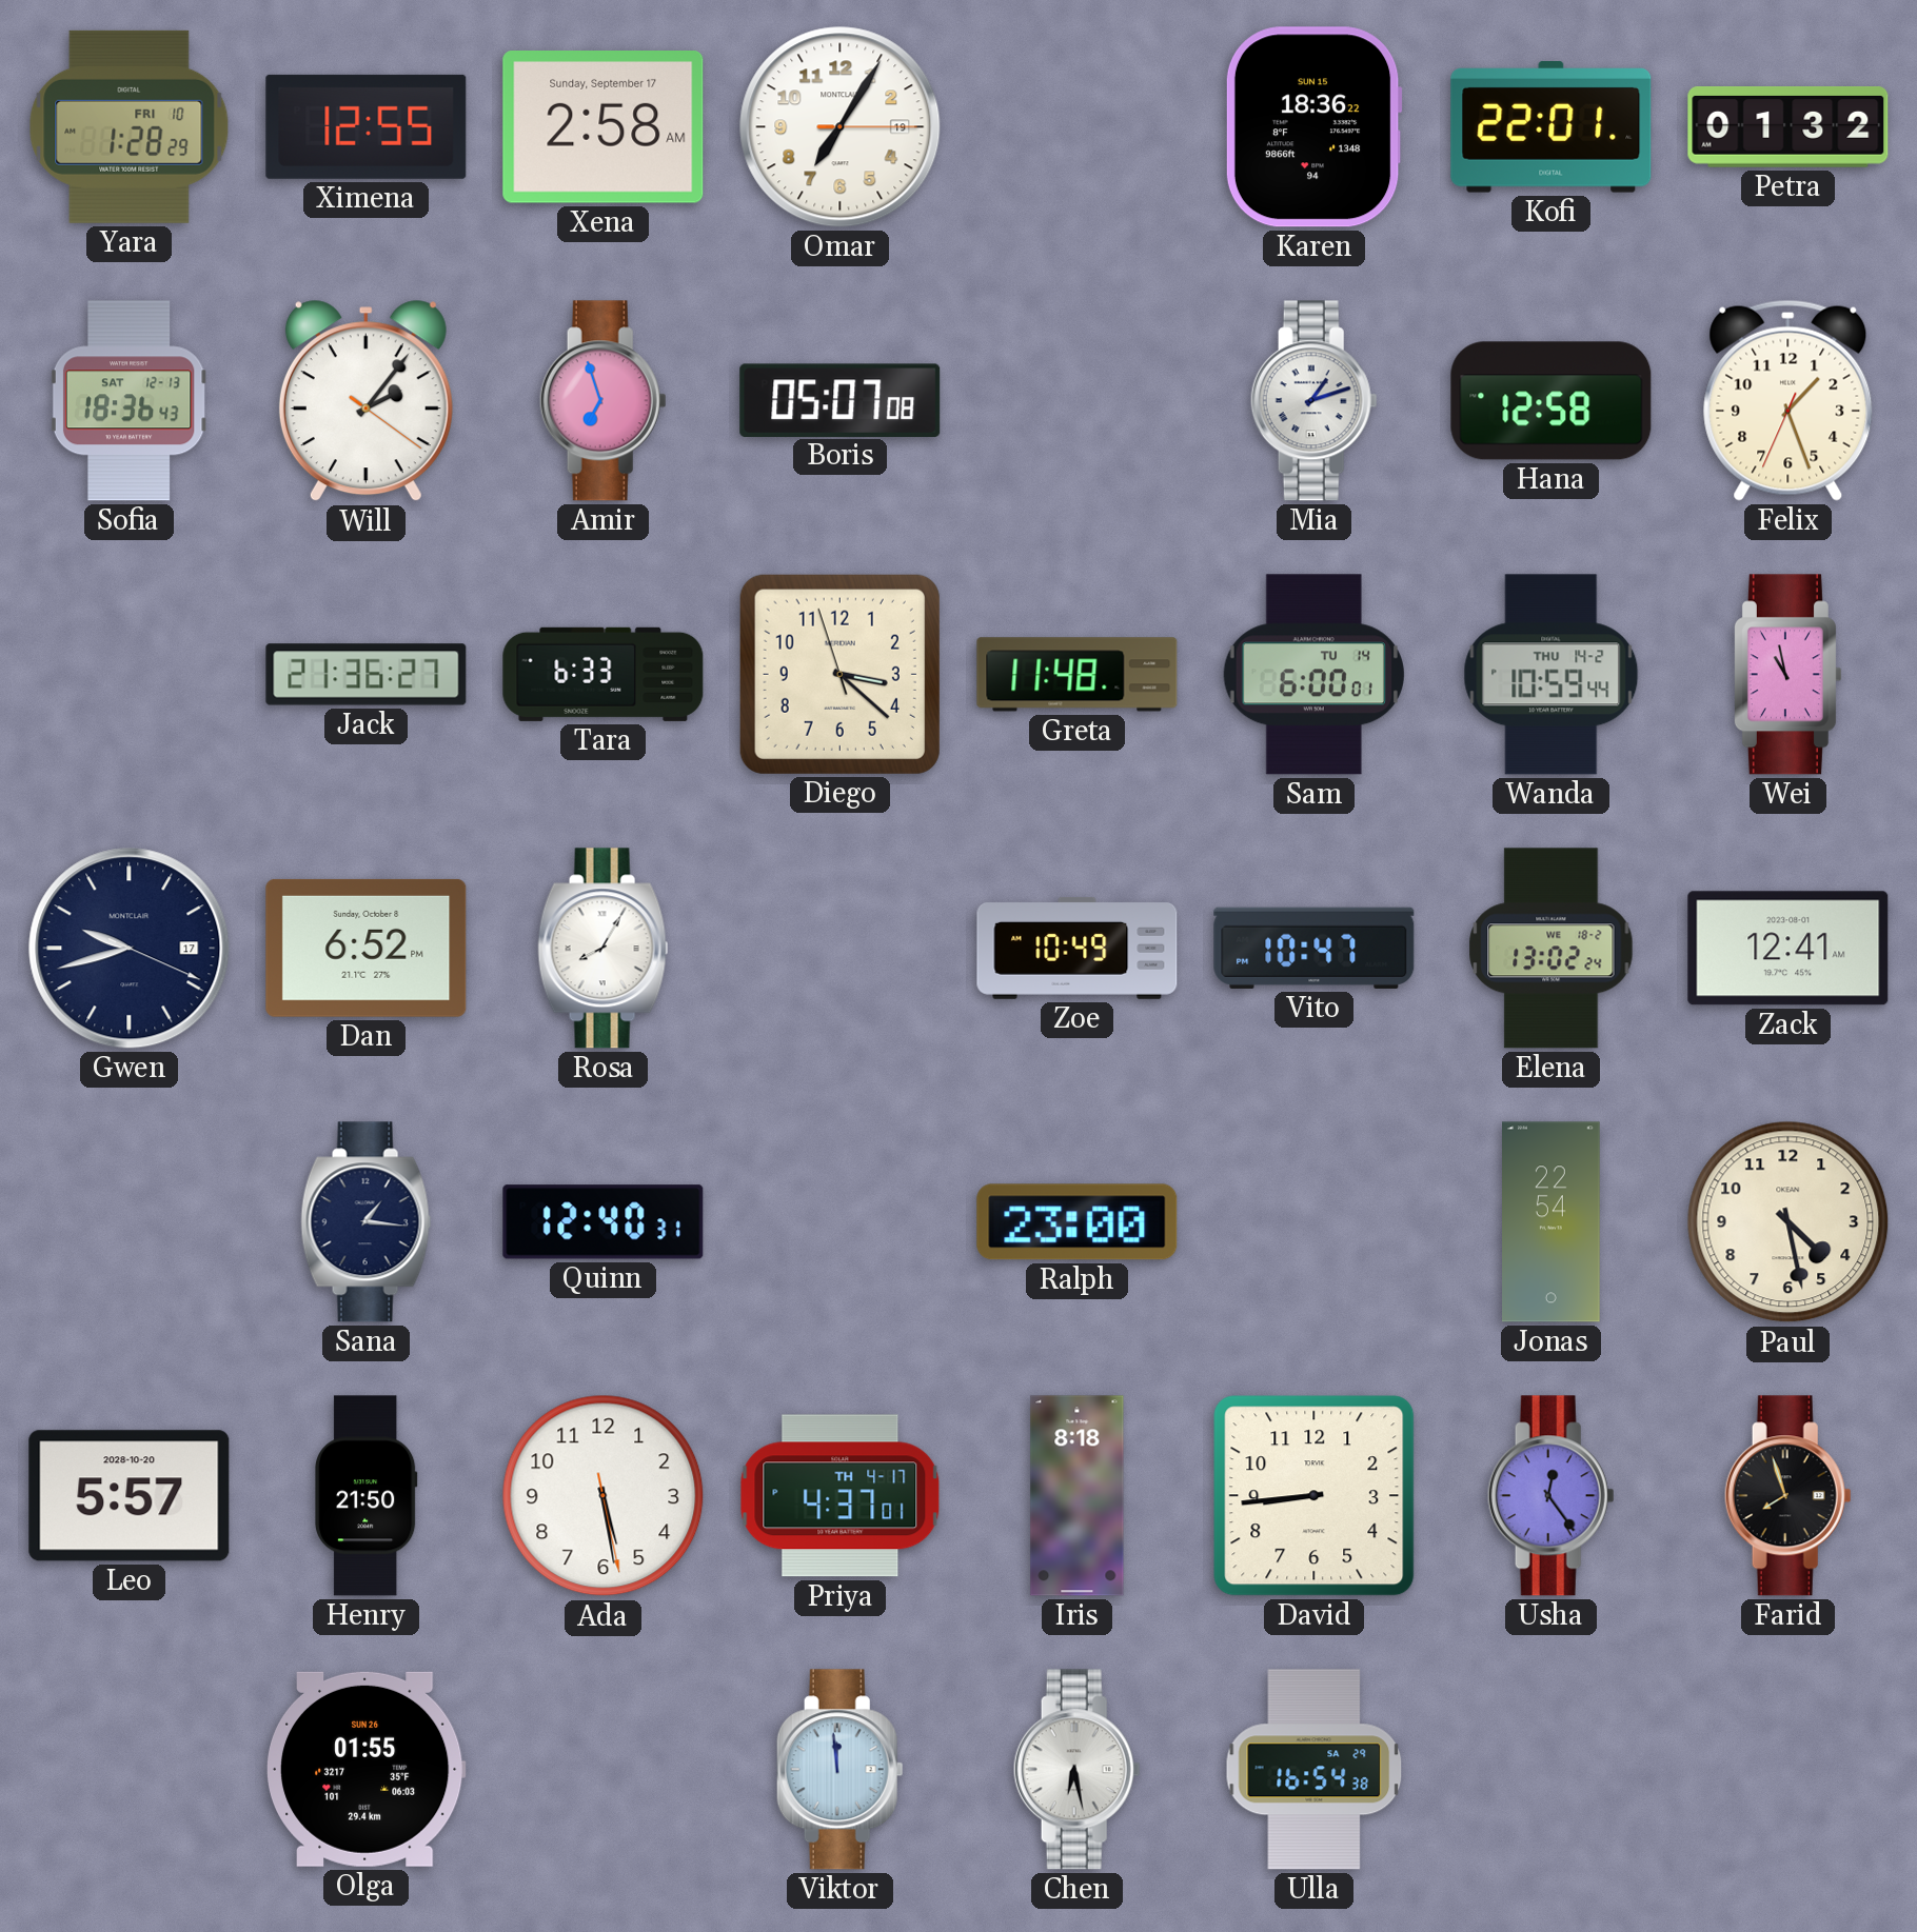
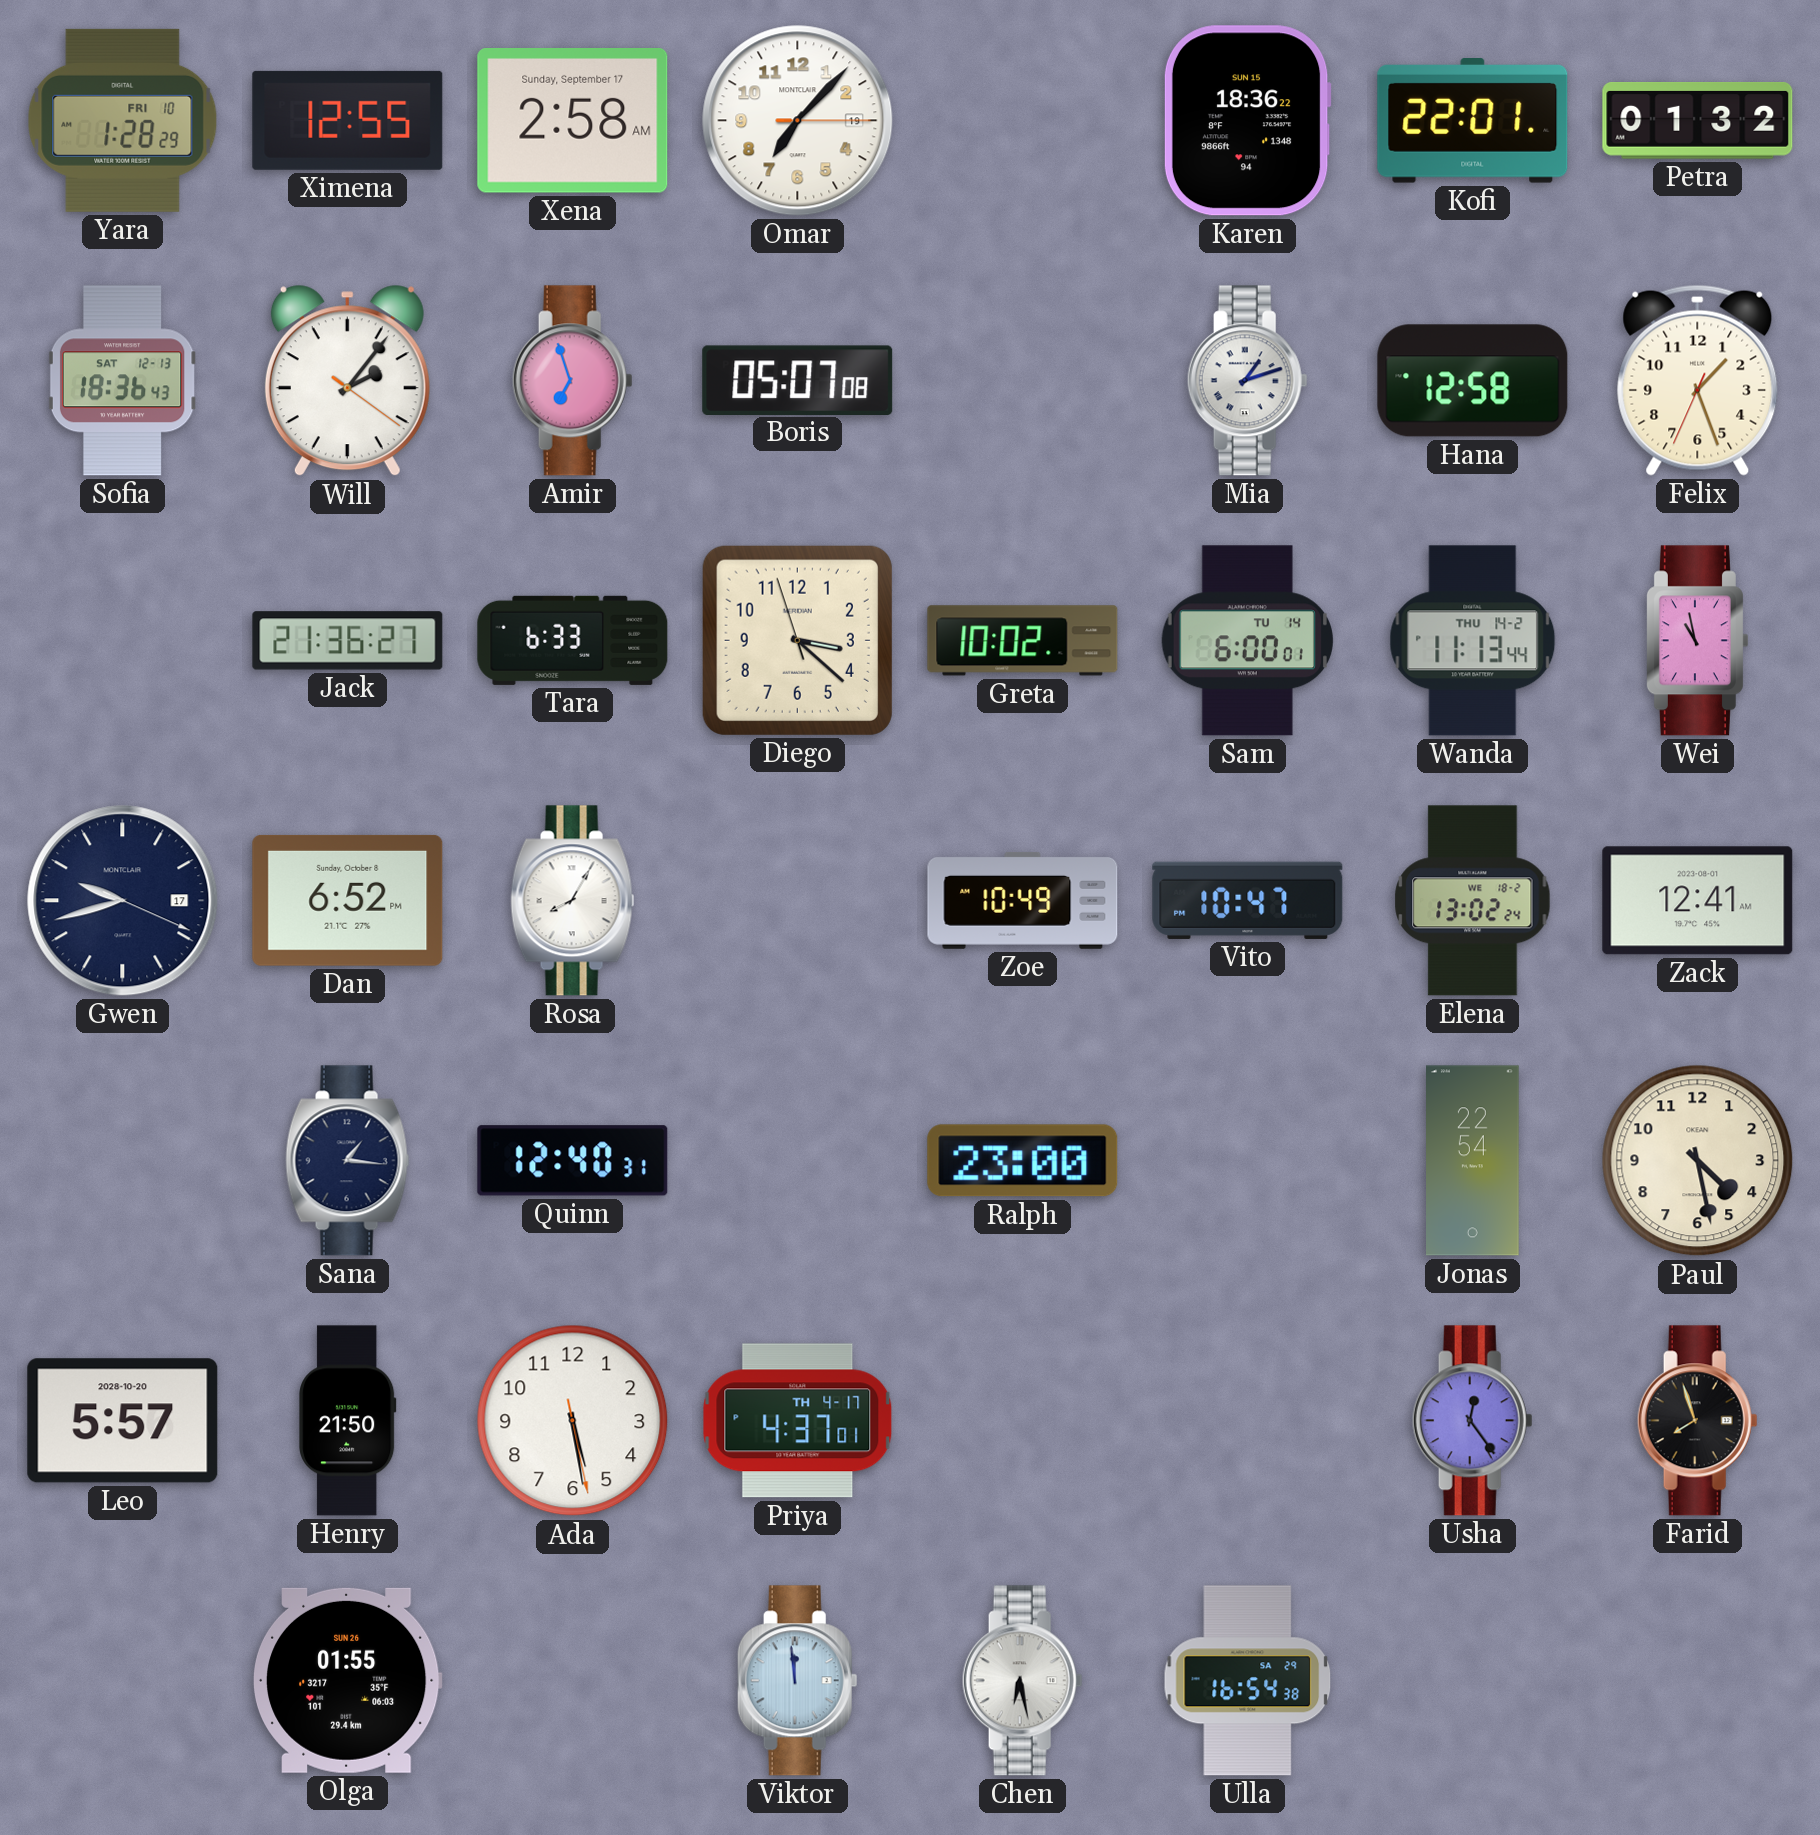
Omar: 7:05 -> 7:07 (798, 121)
Greta: 11:48 -> 10:02 (1023, 641)
Wanda: 10:59 -> 11:13 (1473, 641)
Iris: 8:18 -> none (1078, 1496)
David: 8:44 -> none (1315, 1496)
